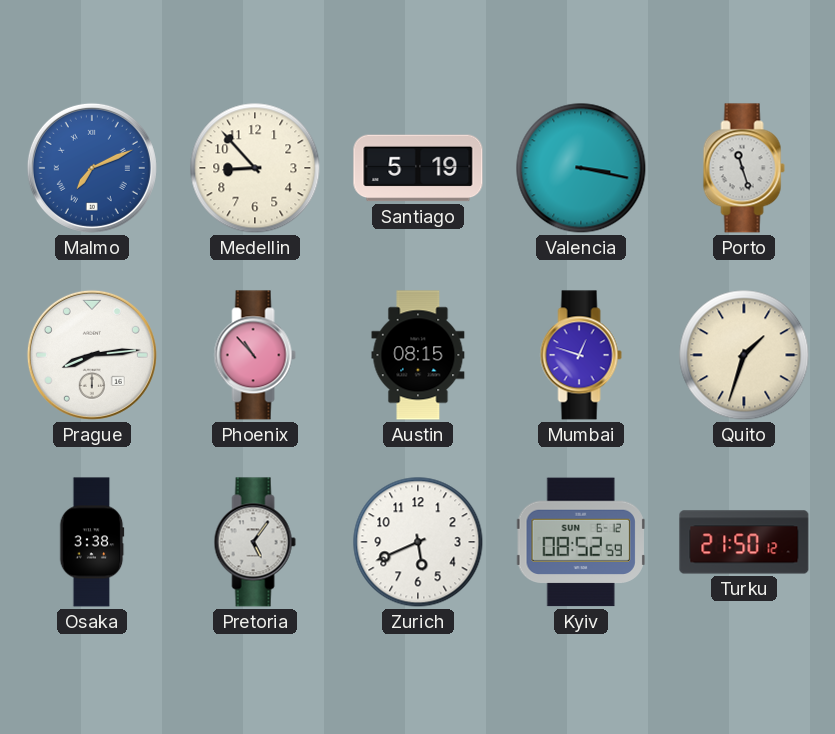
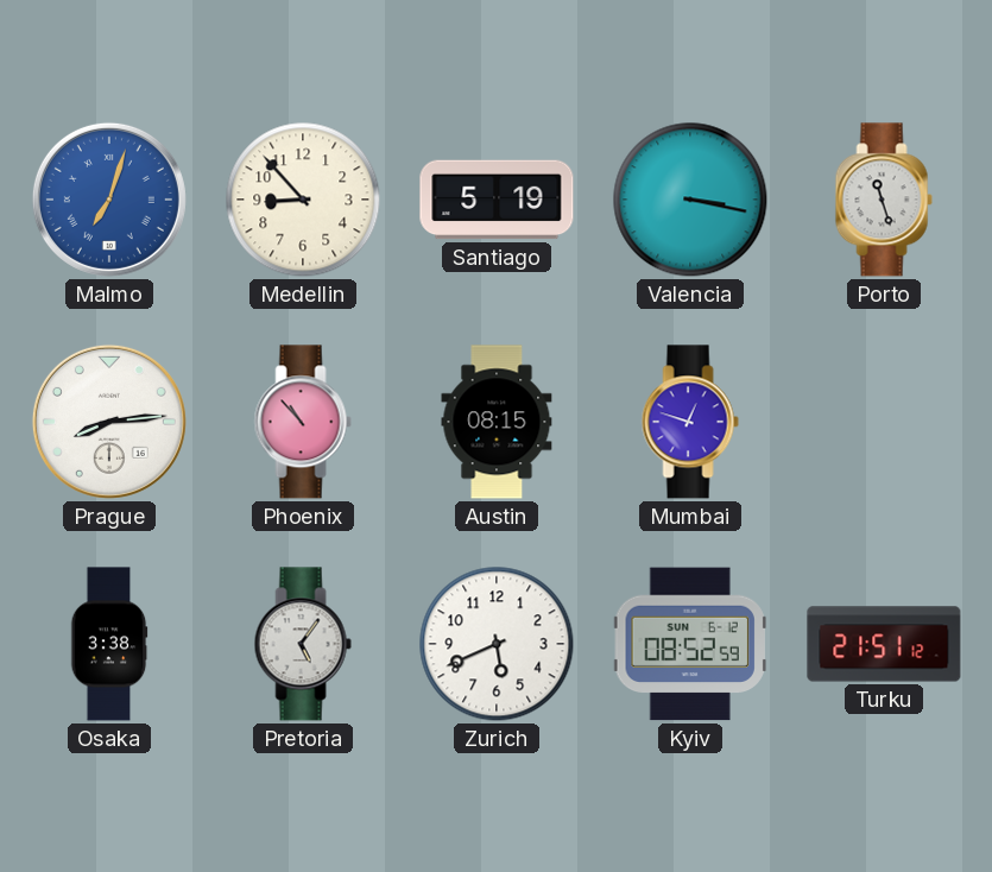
Malmo: 7:11 -> 7:03 (109, 200)
Quito: 1:33 -> none (744, 355)
Turku: 21:50 -> 21:51 (884, 644)
